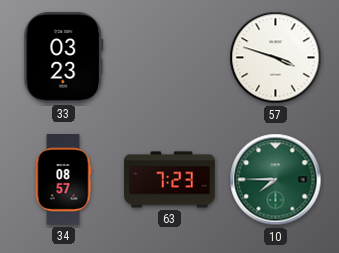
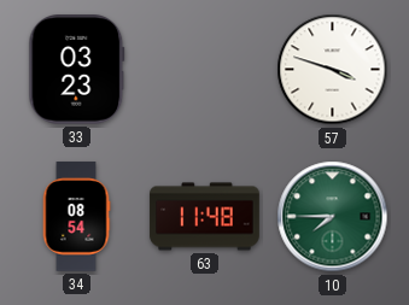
34: 08:57 -> 08:54 (76, 217)
63: 7:23 -> 11:48 (205, 217)
